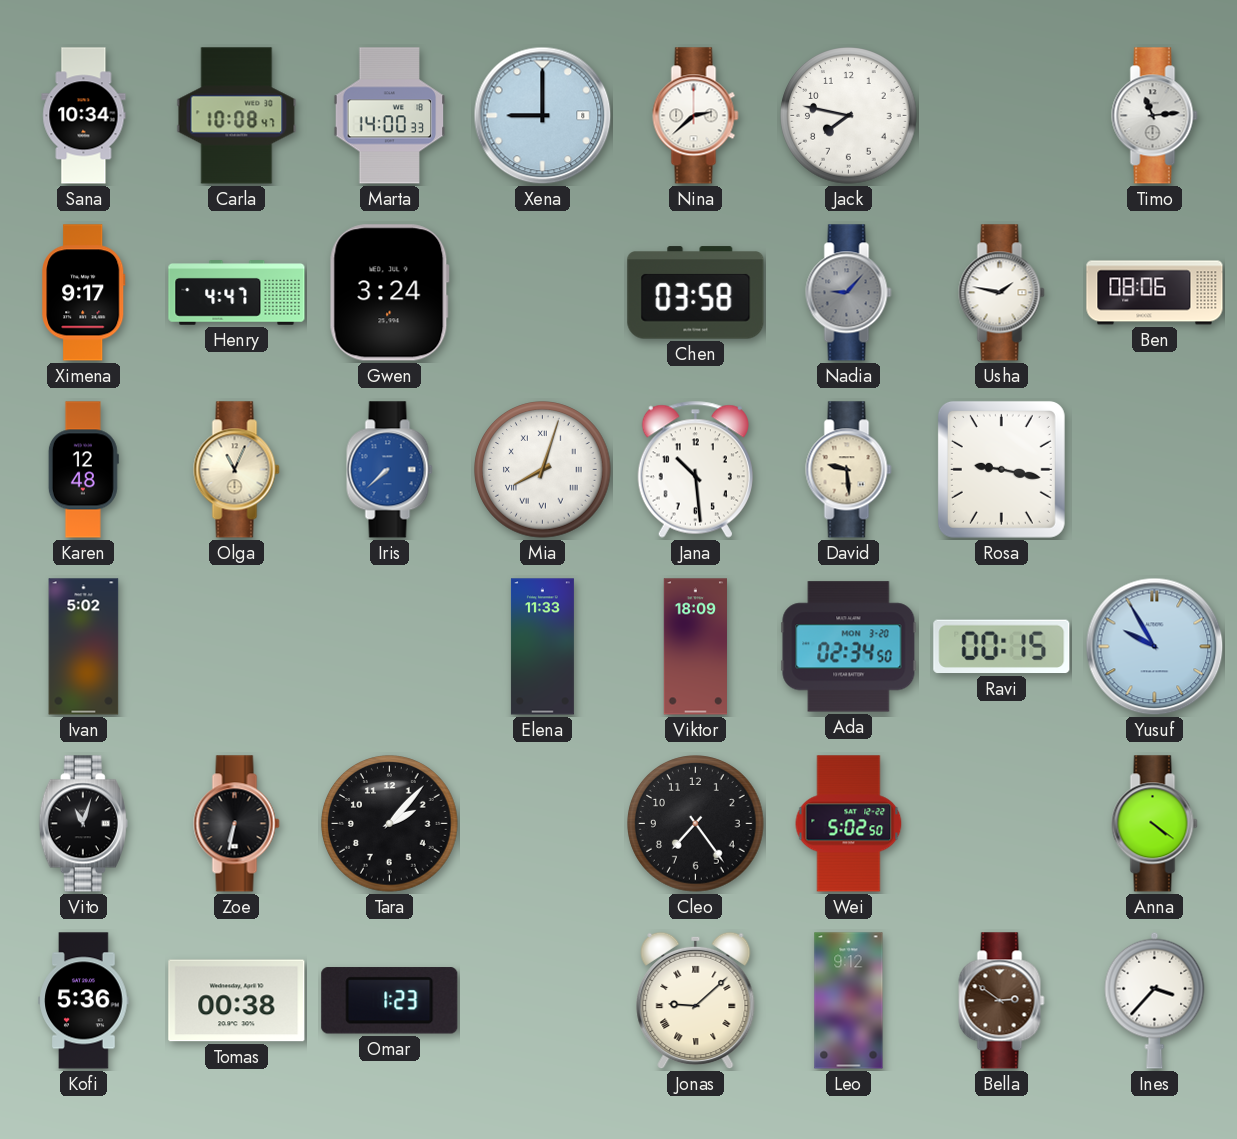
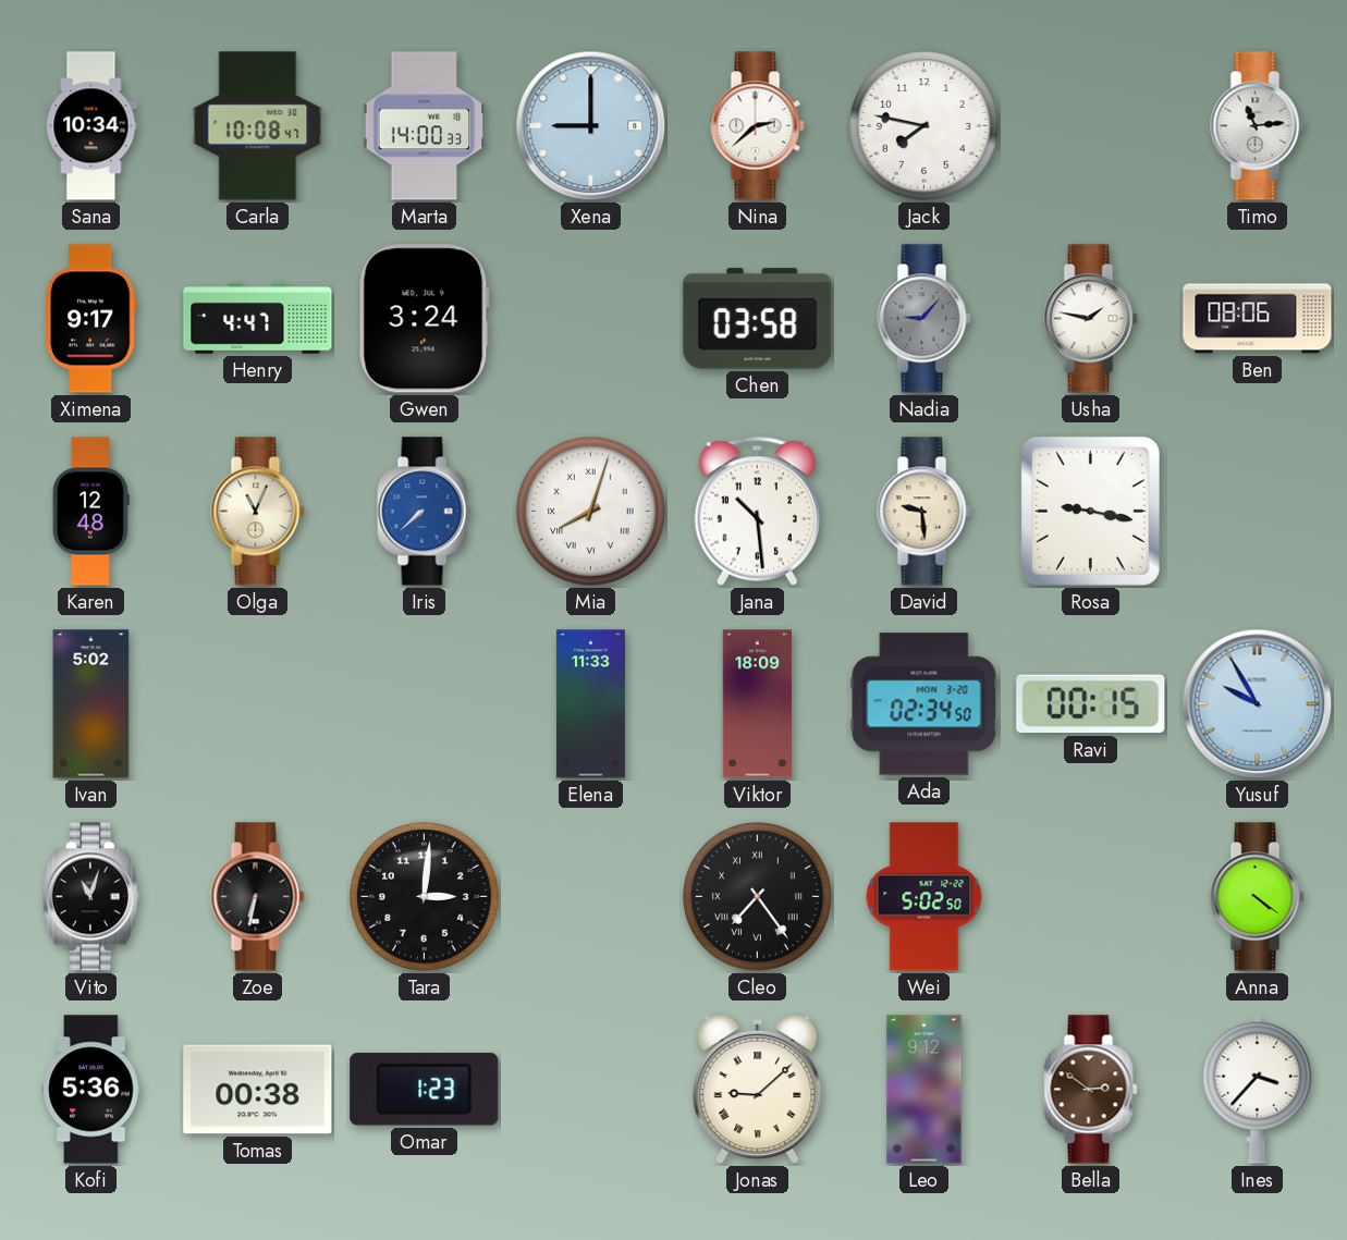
Tara: 2:07 -> 3:01 (425, 897)
Cleo numerals: Arabic -> Roman (758, 897)
